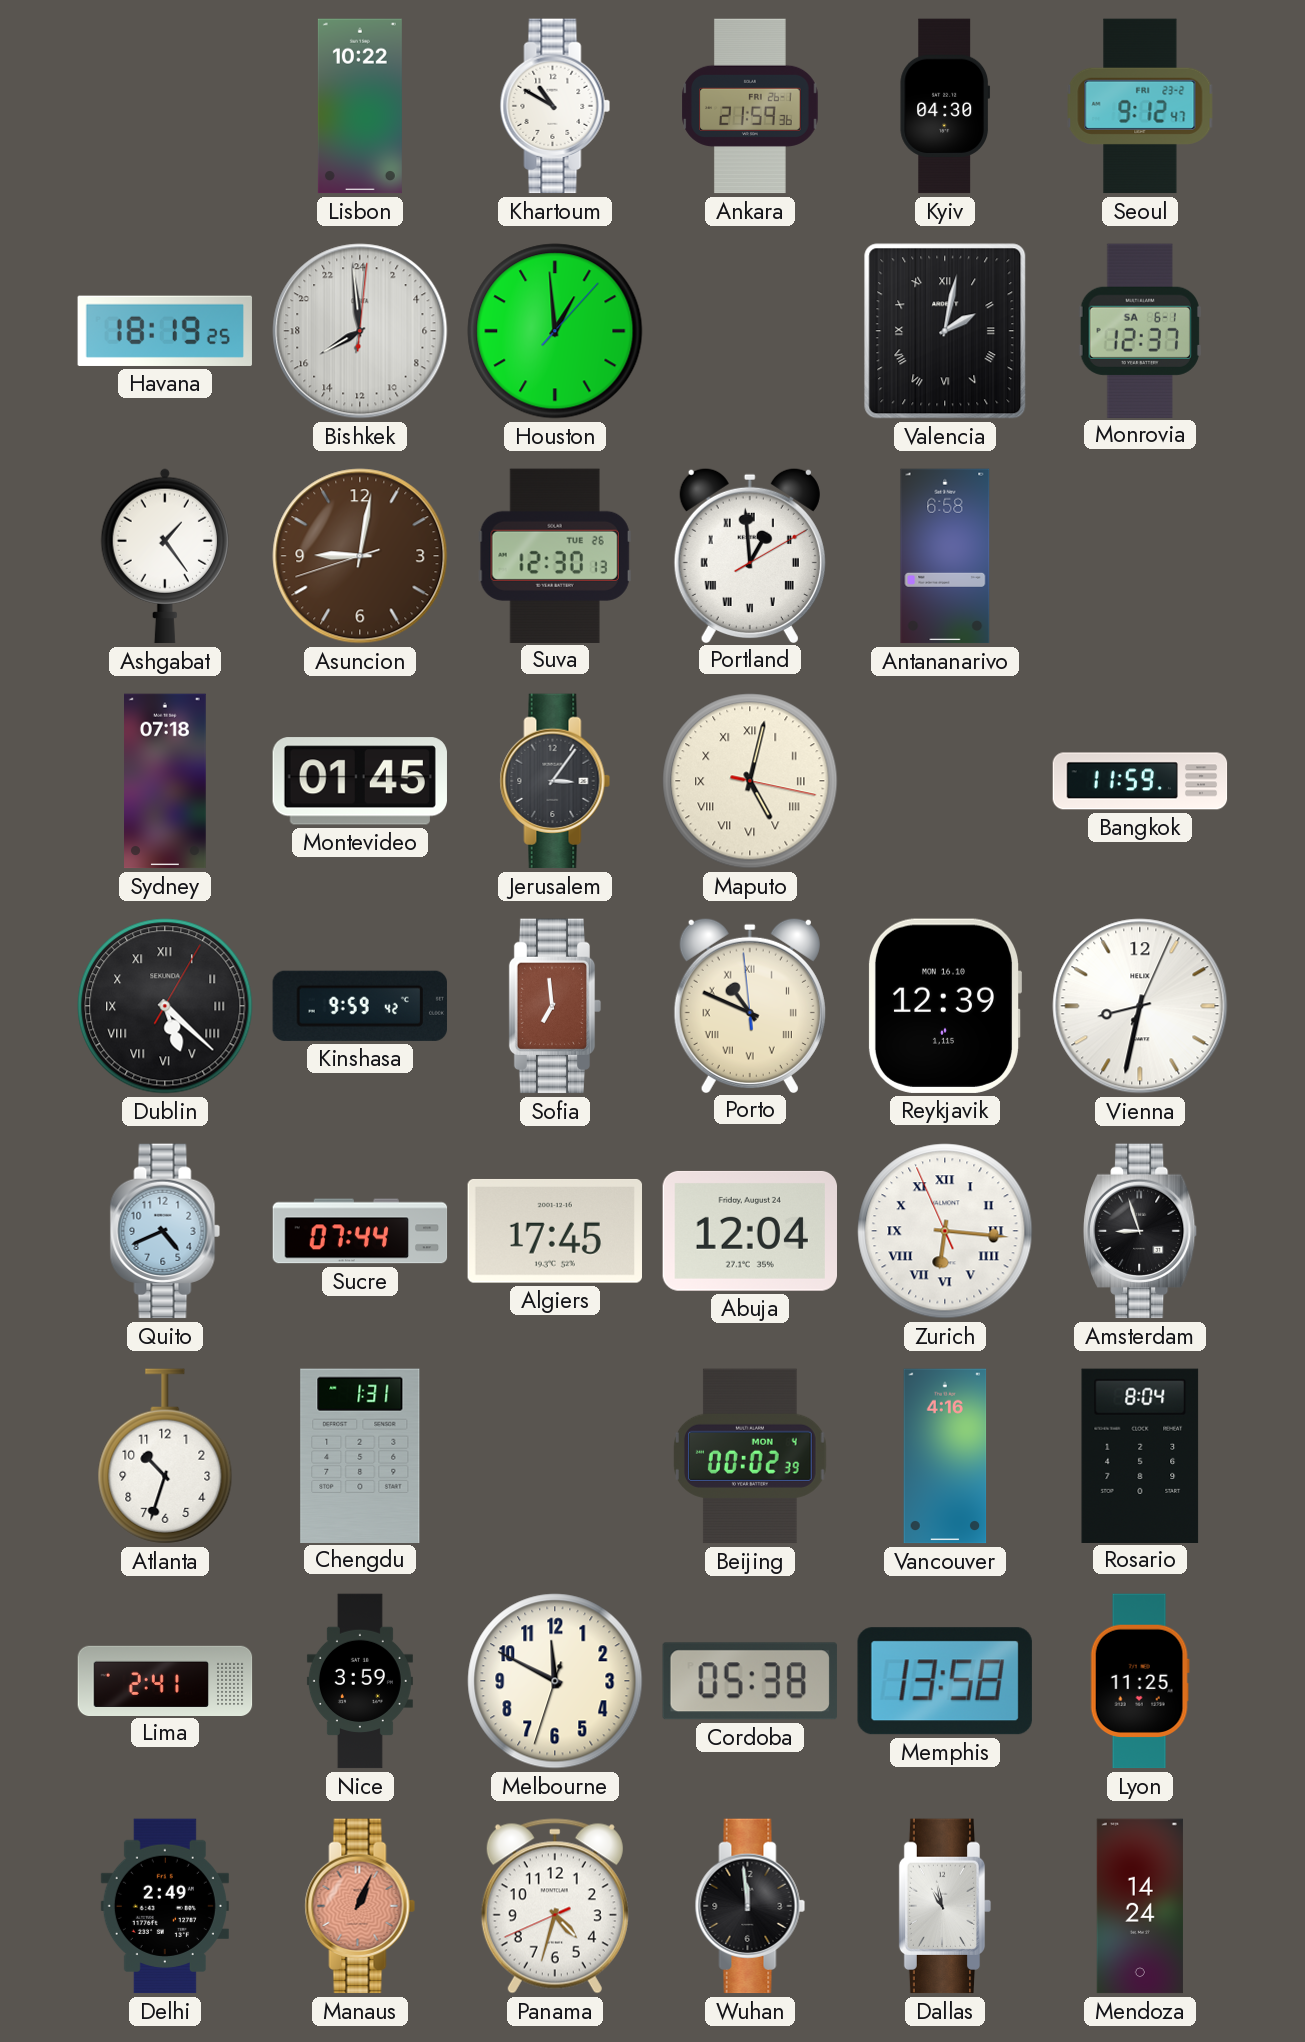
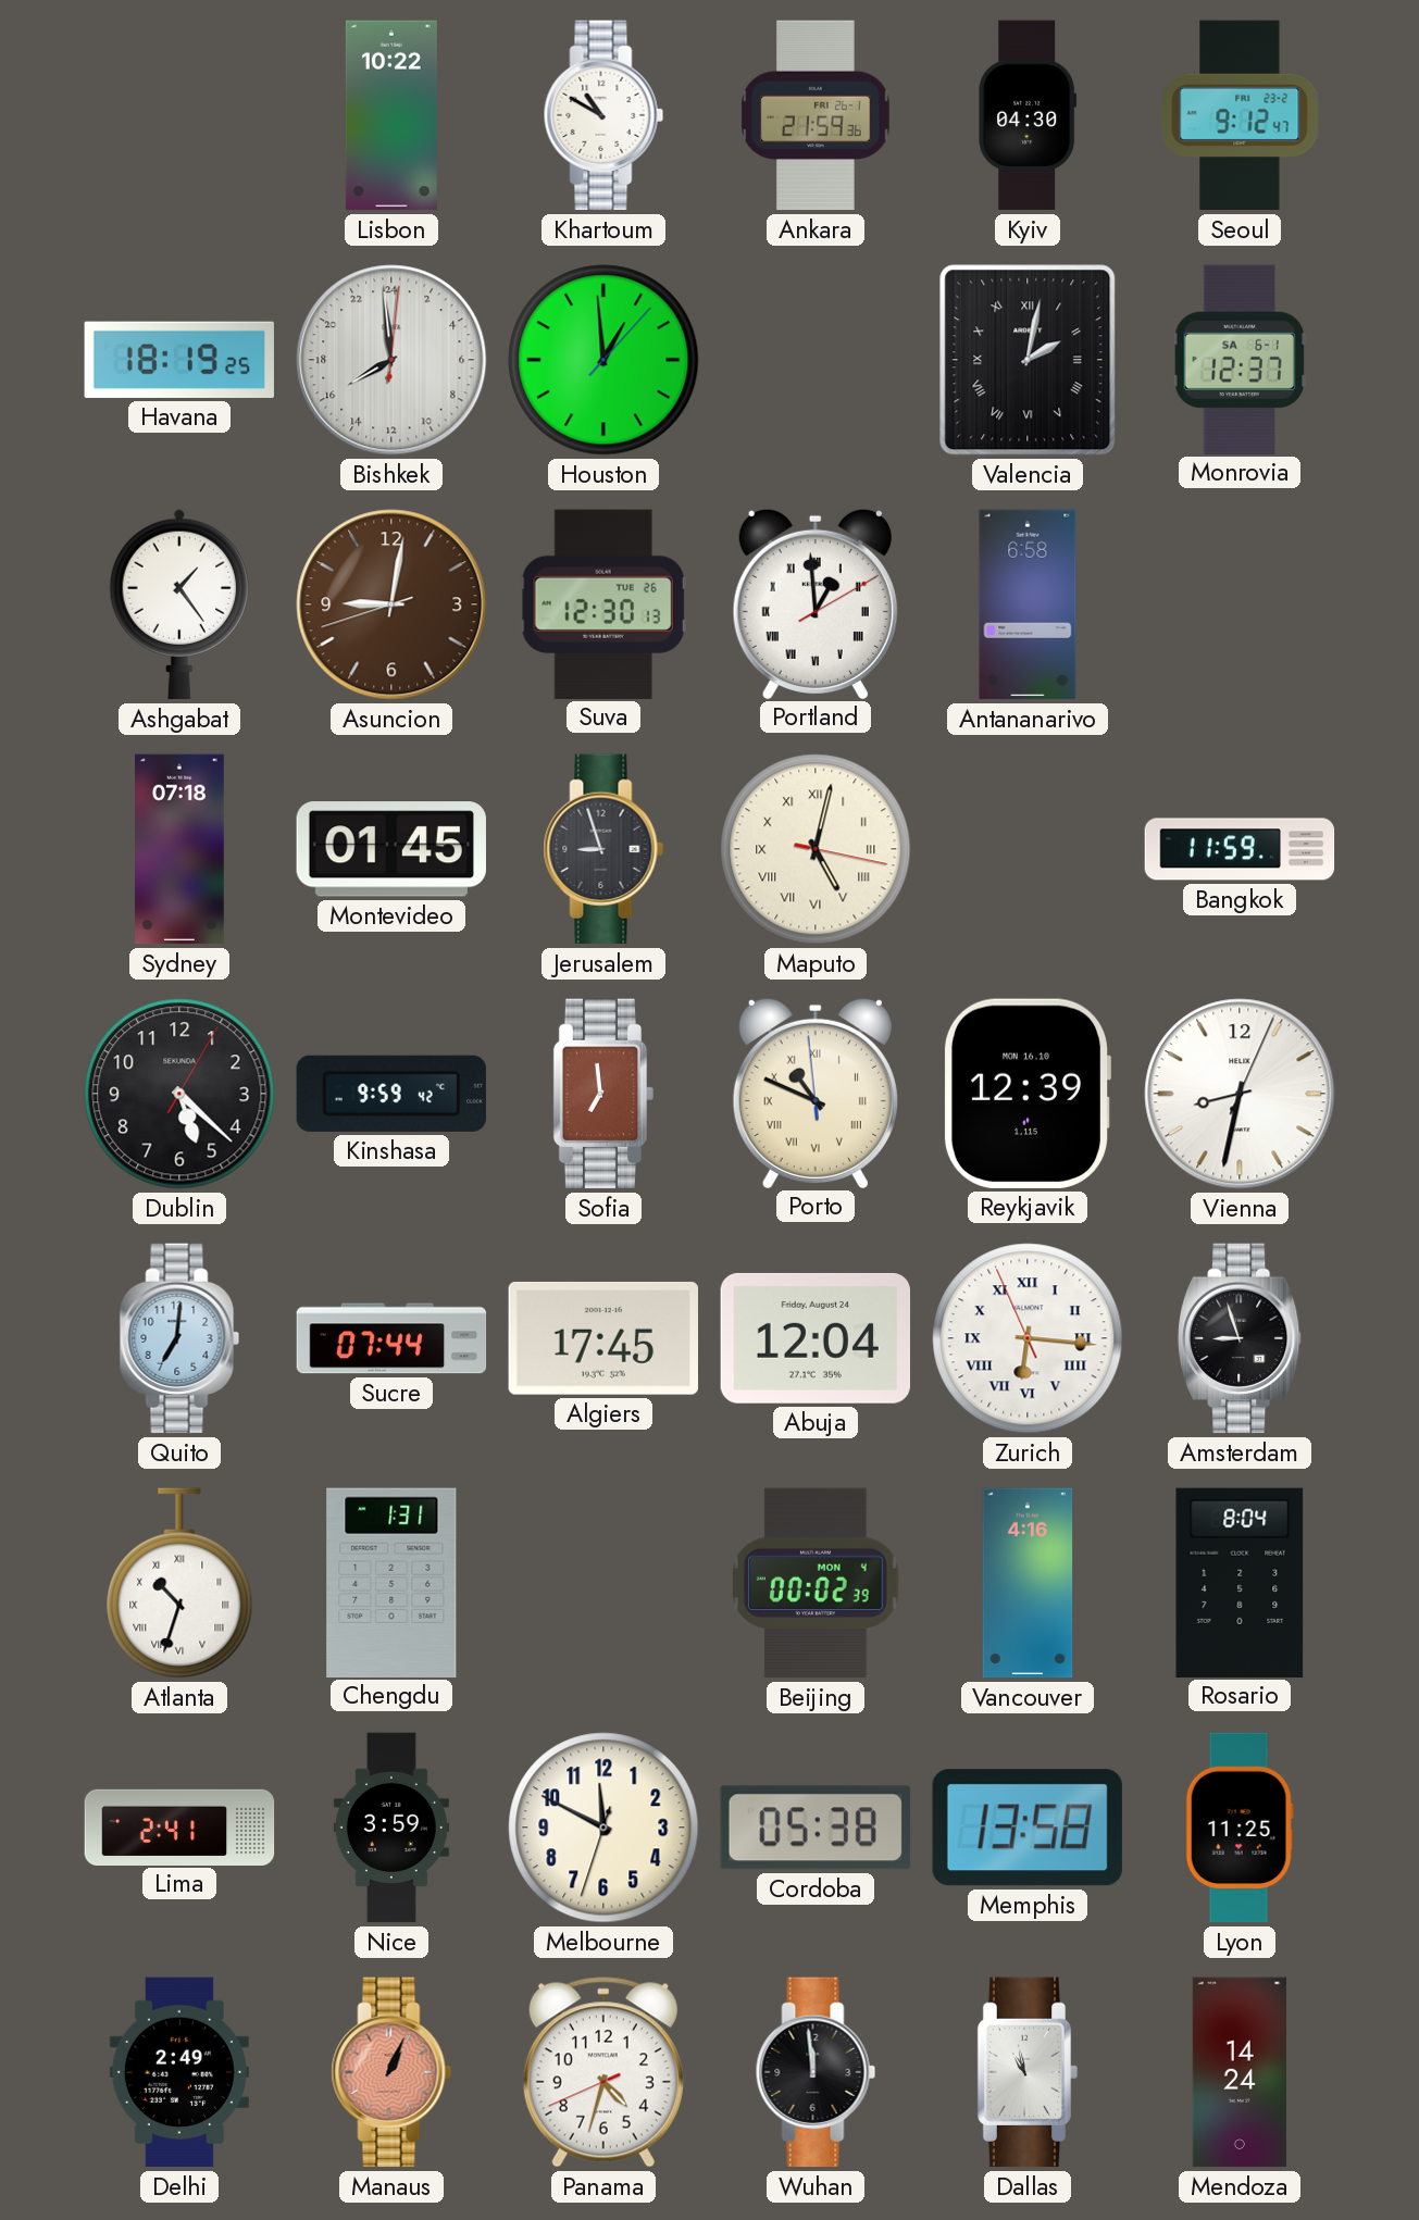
Jerusalem: 3:06 -> 8:57 (603, 849)
Dublin numerals: Roman -> Arabic (179, 1094)
Quito: 4:41 -> 7:01 (179, 1338)
Atlanta numerals: Arabic -> Roman (179, 1583)
